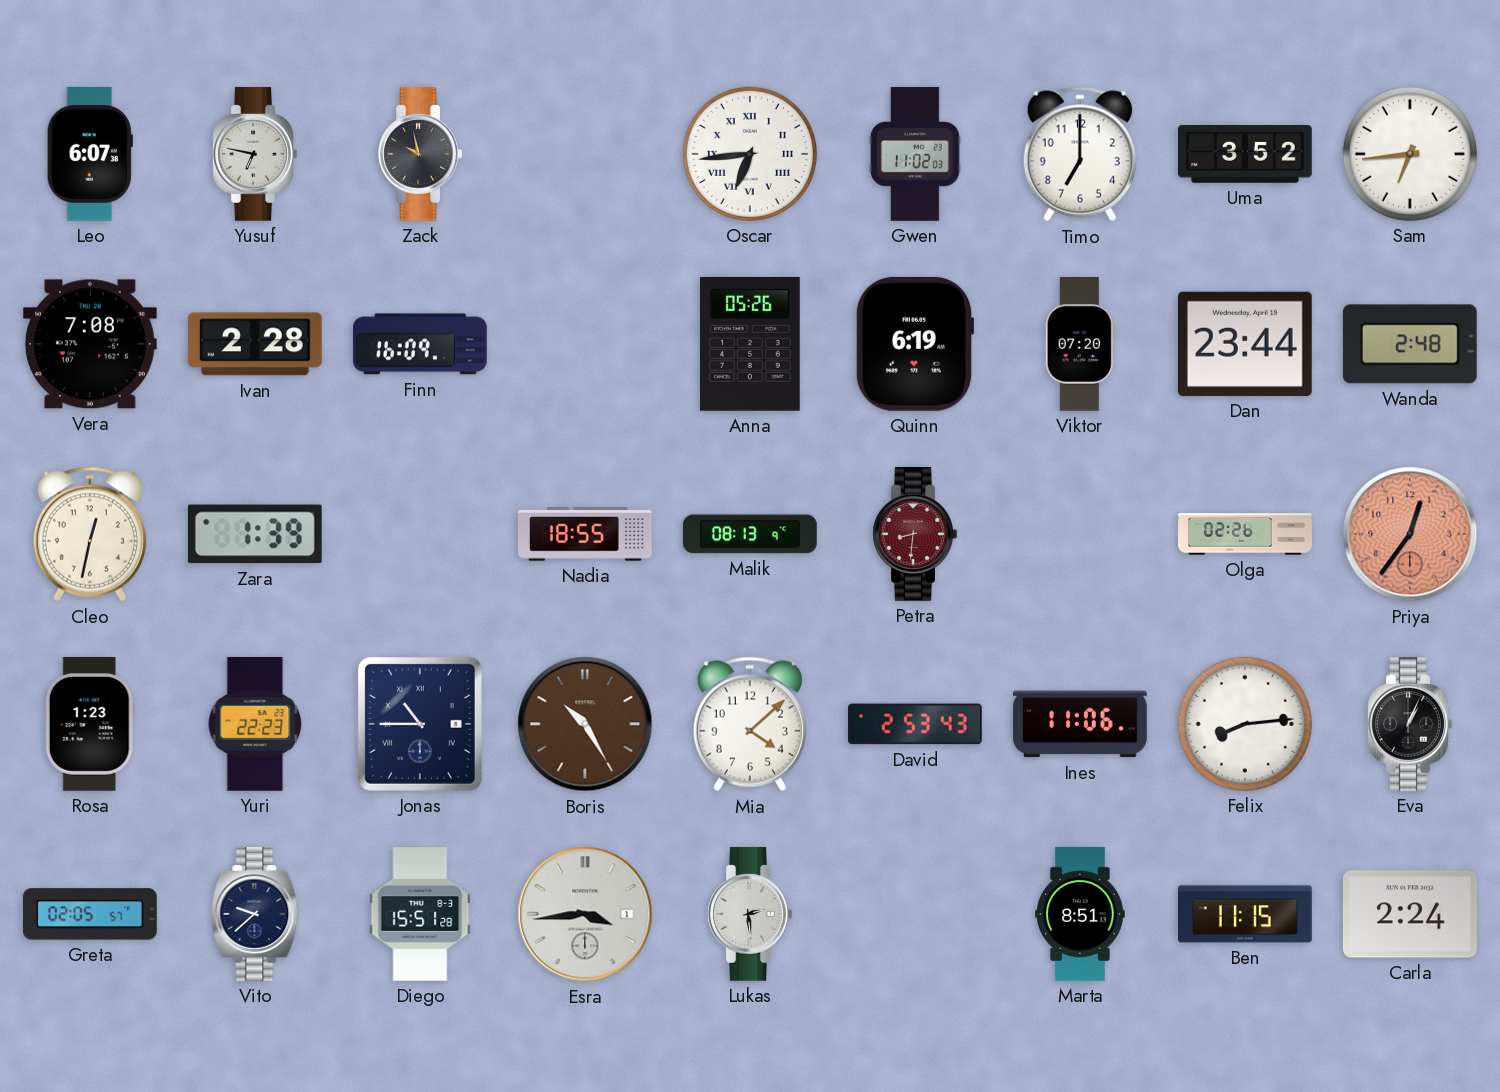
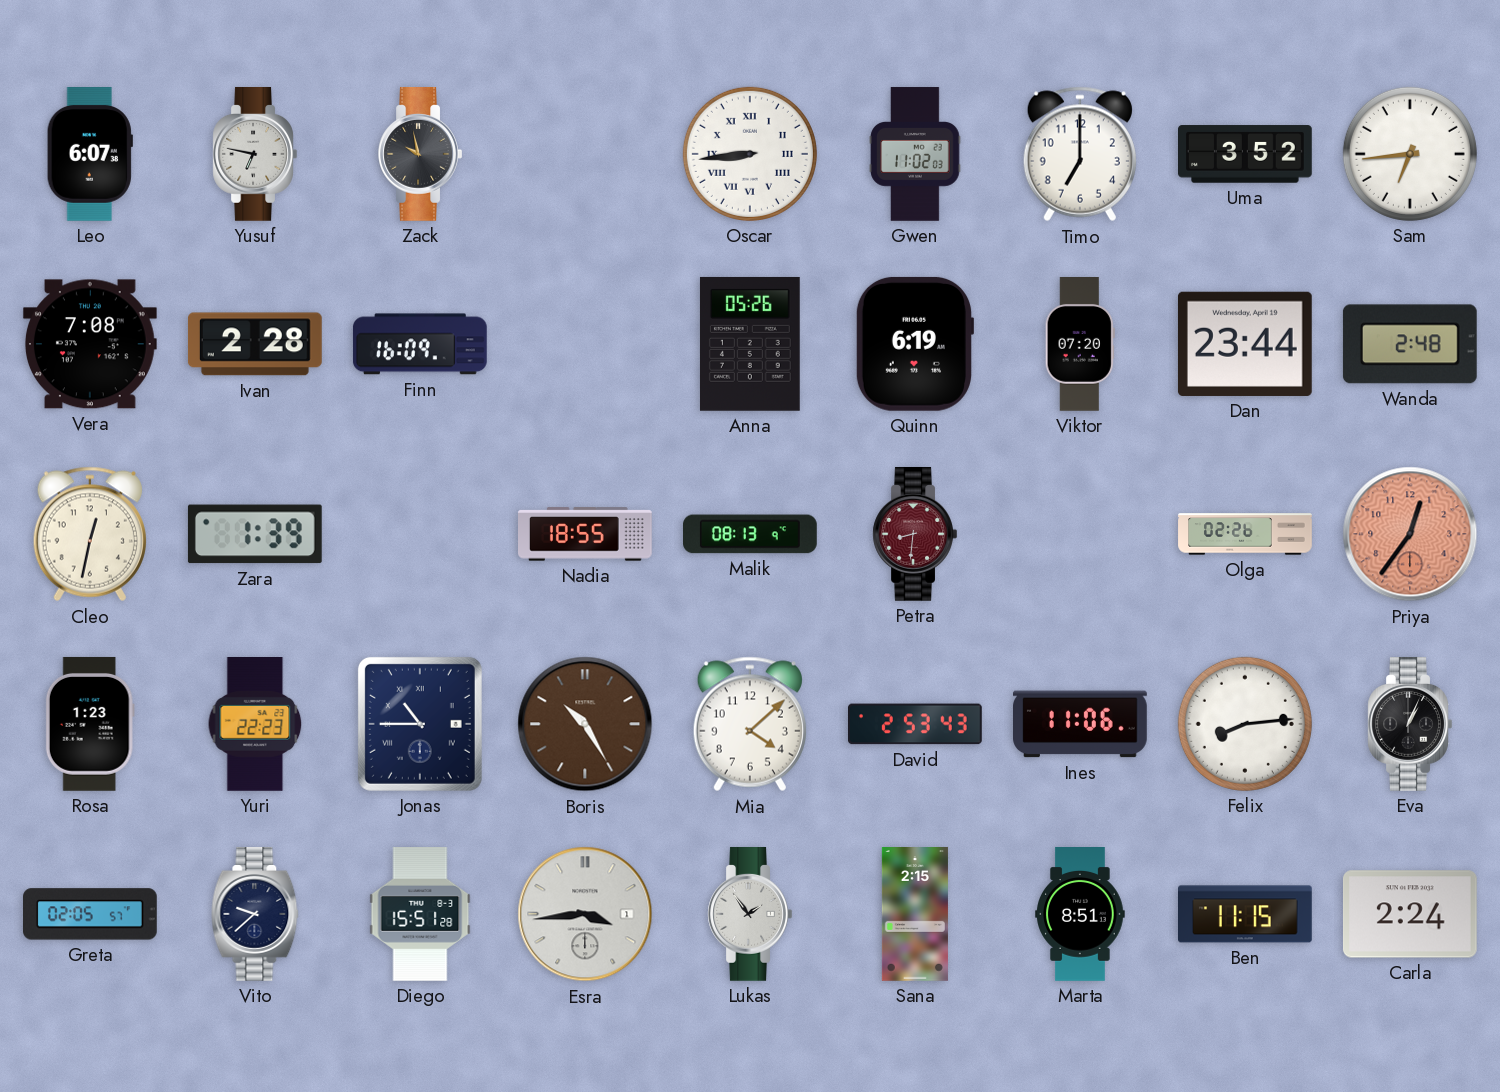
Oscar: 6:44 -> 8:44 (750, 154)
Lukas: 2:29 -> 1:54 (750, 915)
Sana: none -> 2:15 (915, 915)
